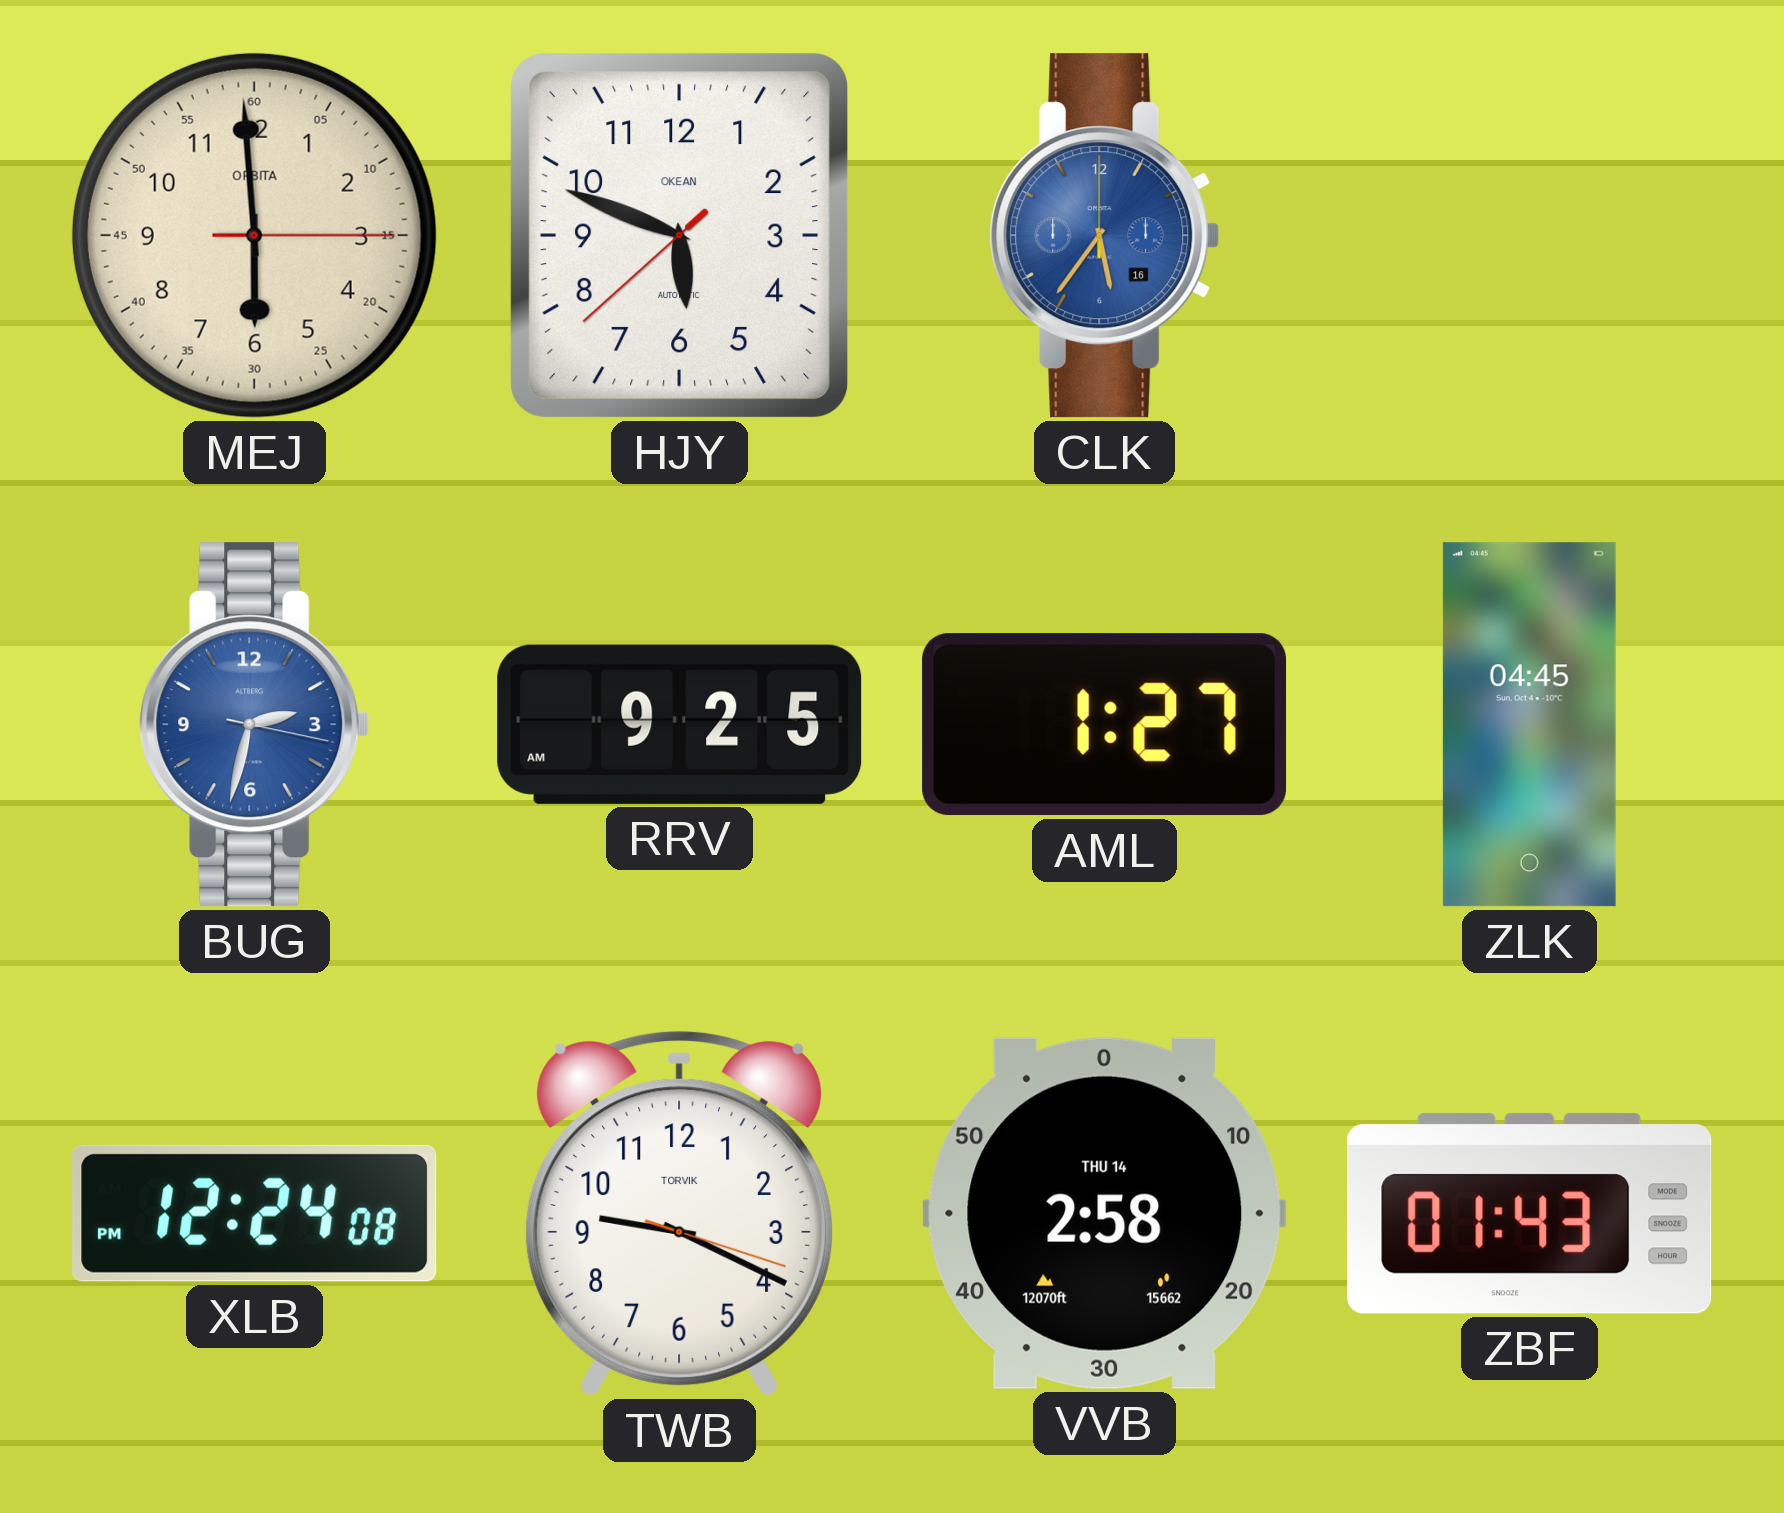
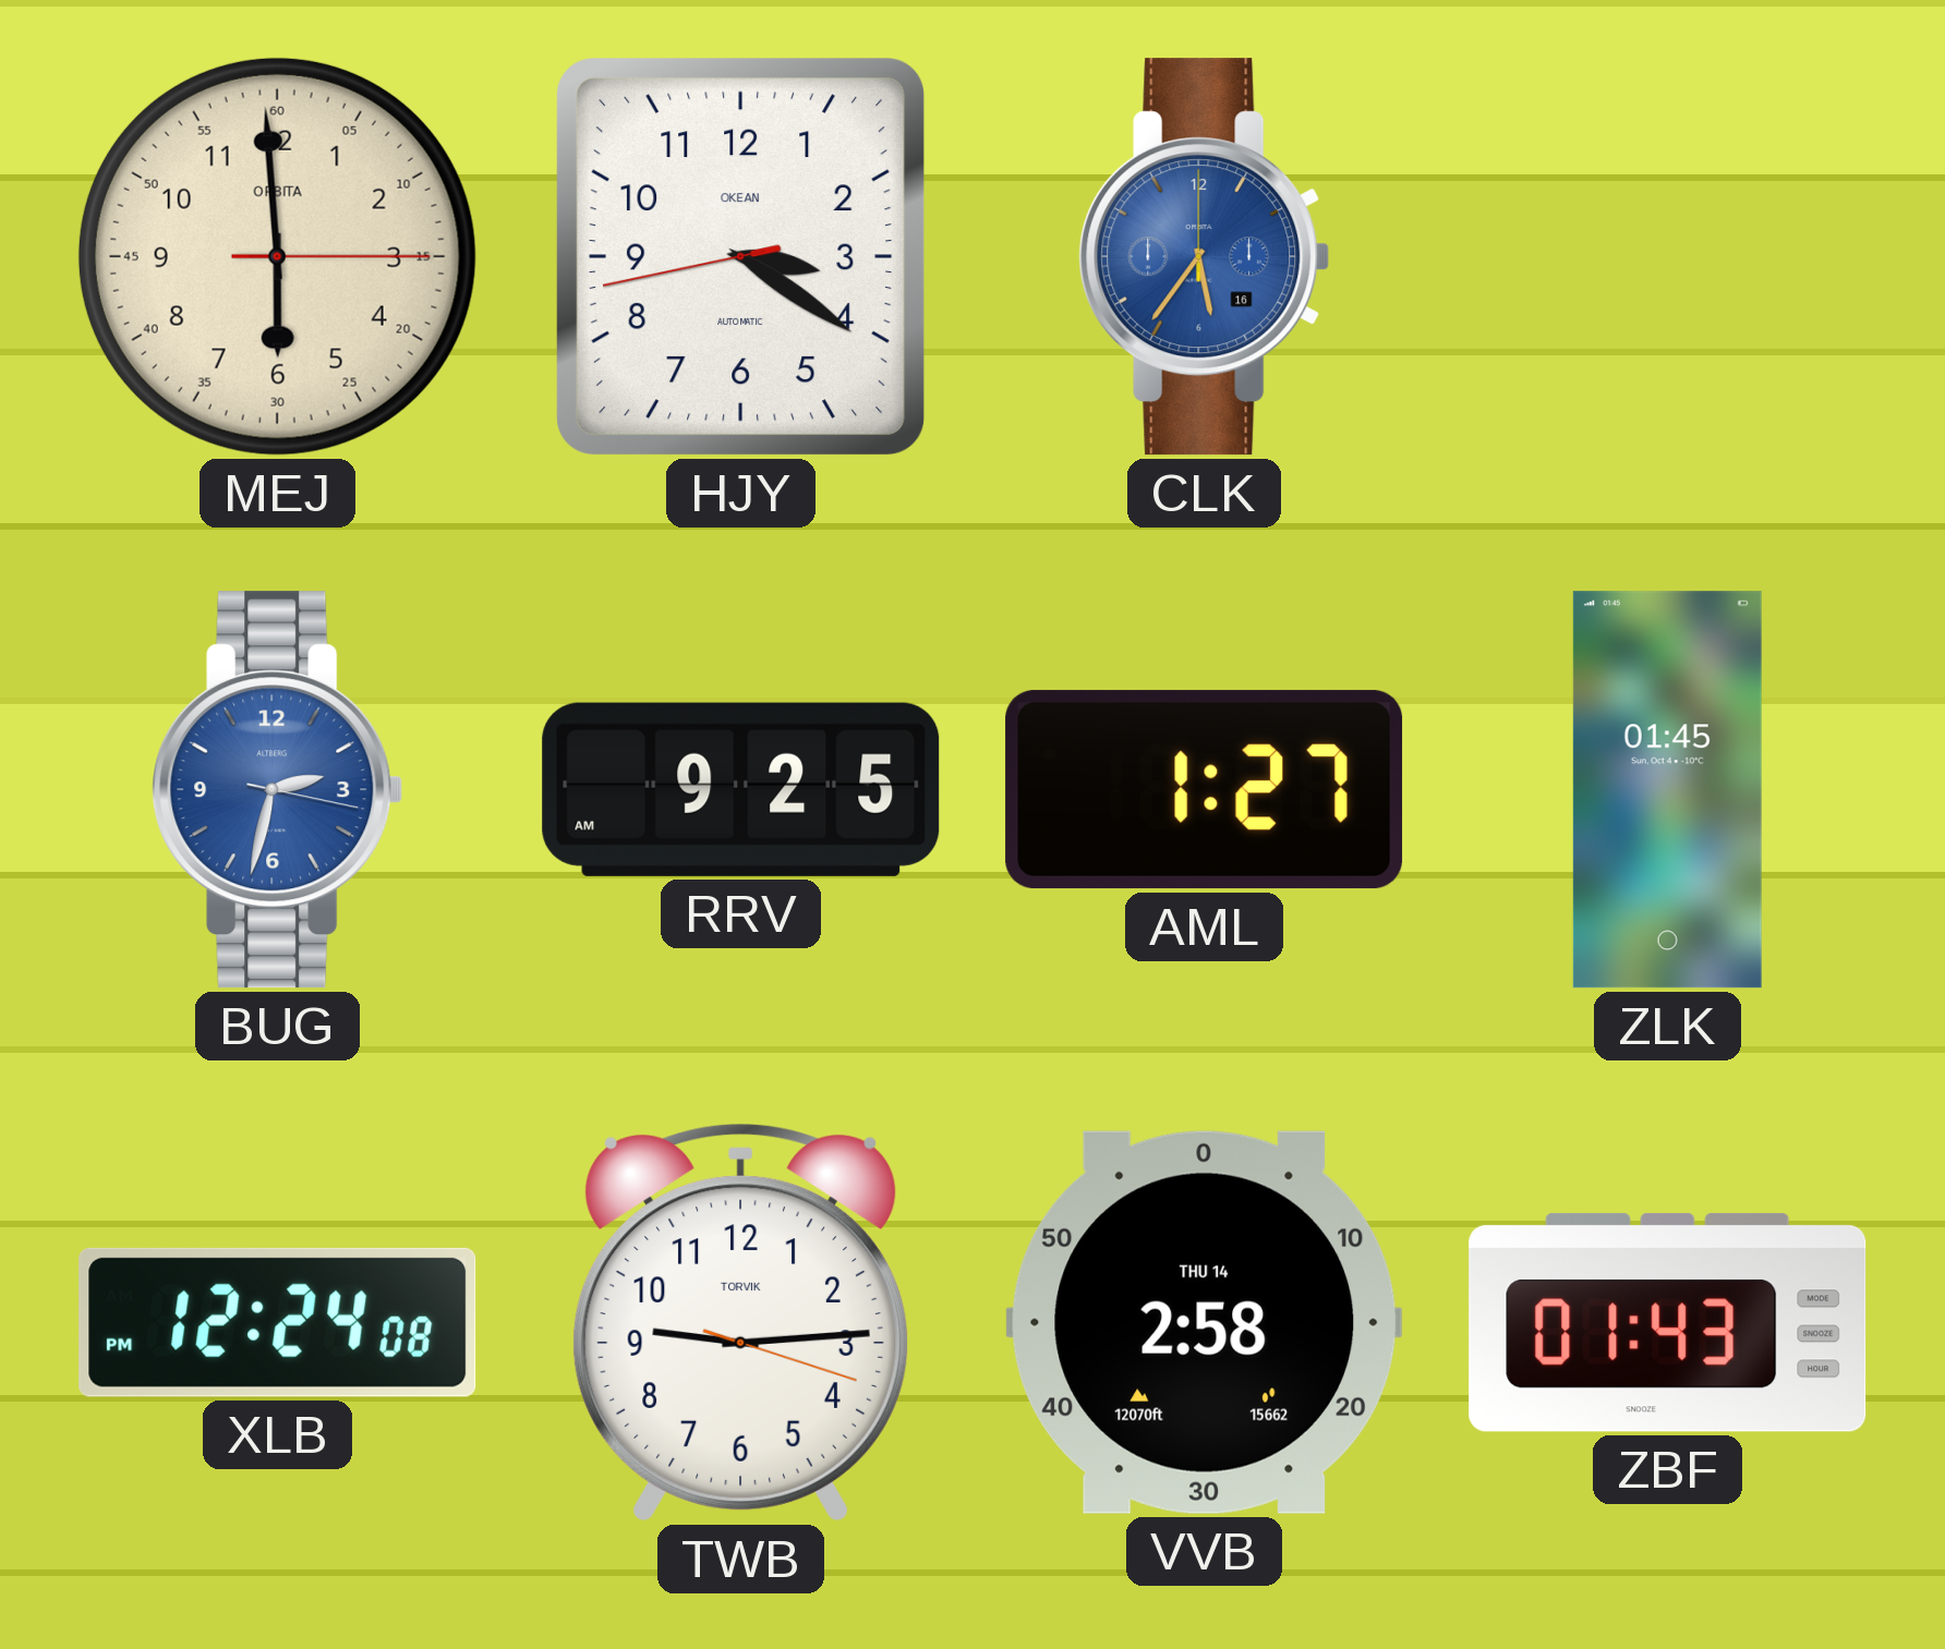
HJY: 5:48 -> 3:20 (741, 257)
ZLK: 04:45 -> 01:45 (1667, 790)
TWB: 9:19 -> 9:14 (740, 1322)
